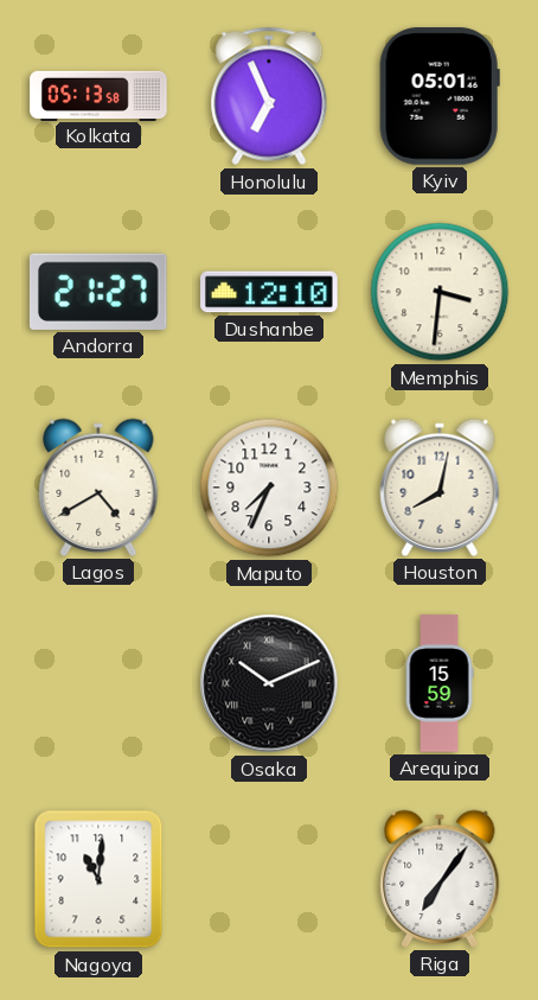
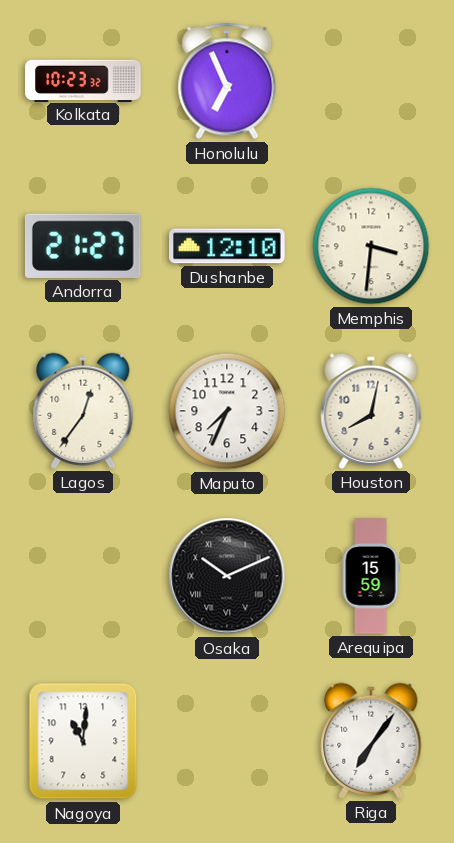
Kolkata: 05:13 -> 10:23 (83, 80)
Kyiv: 05:01 -> none (440, 96)
Lagos: 4:40 -> 12:36 (83, 411)
